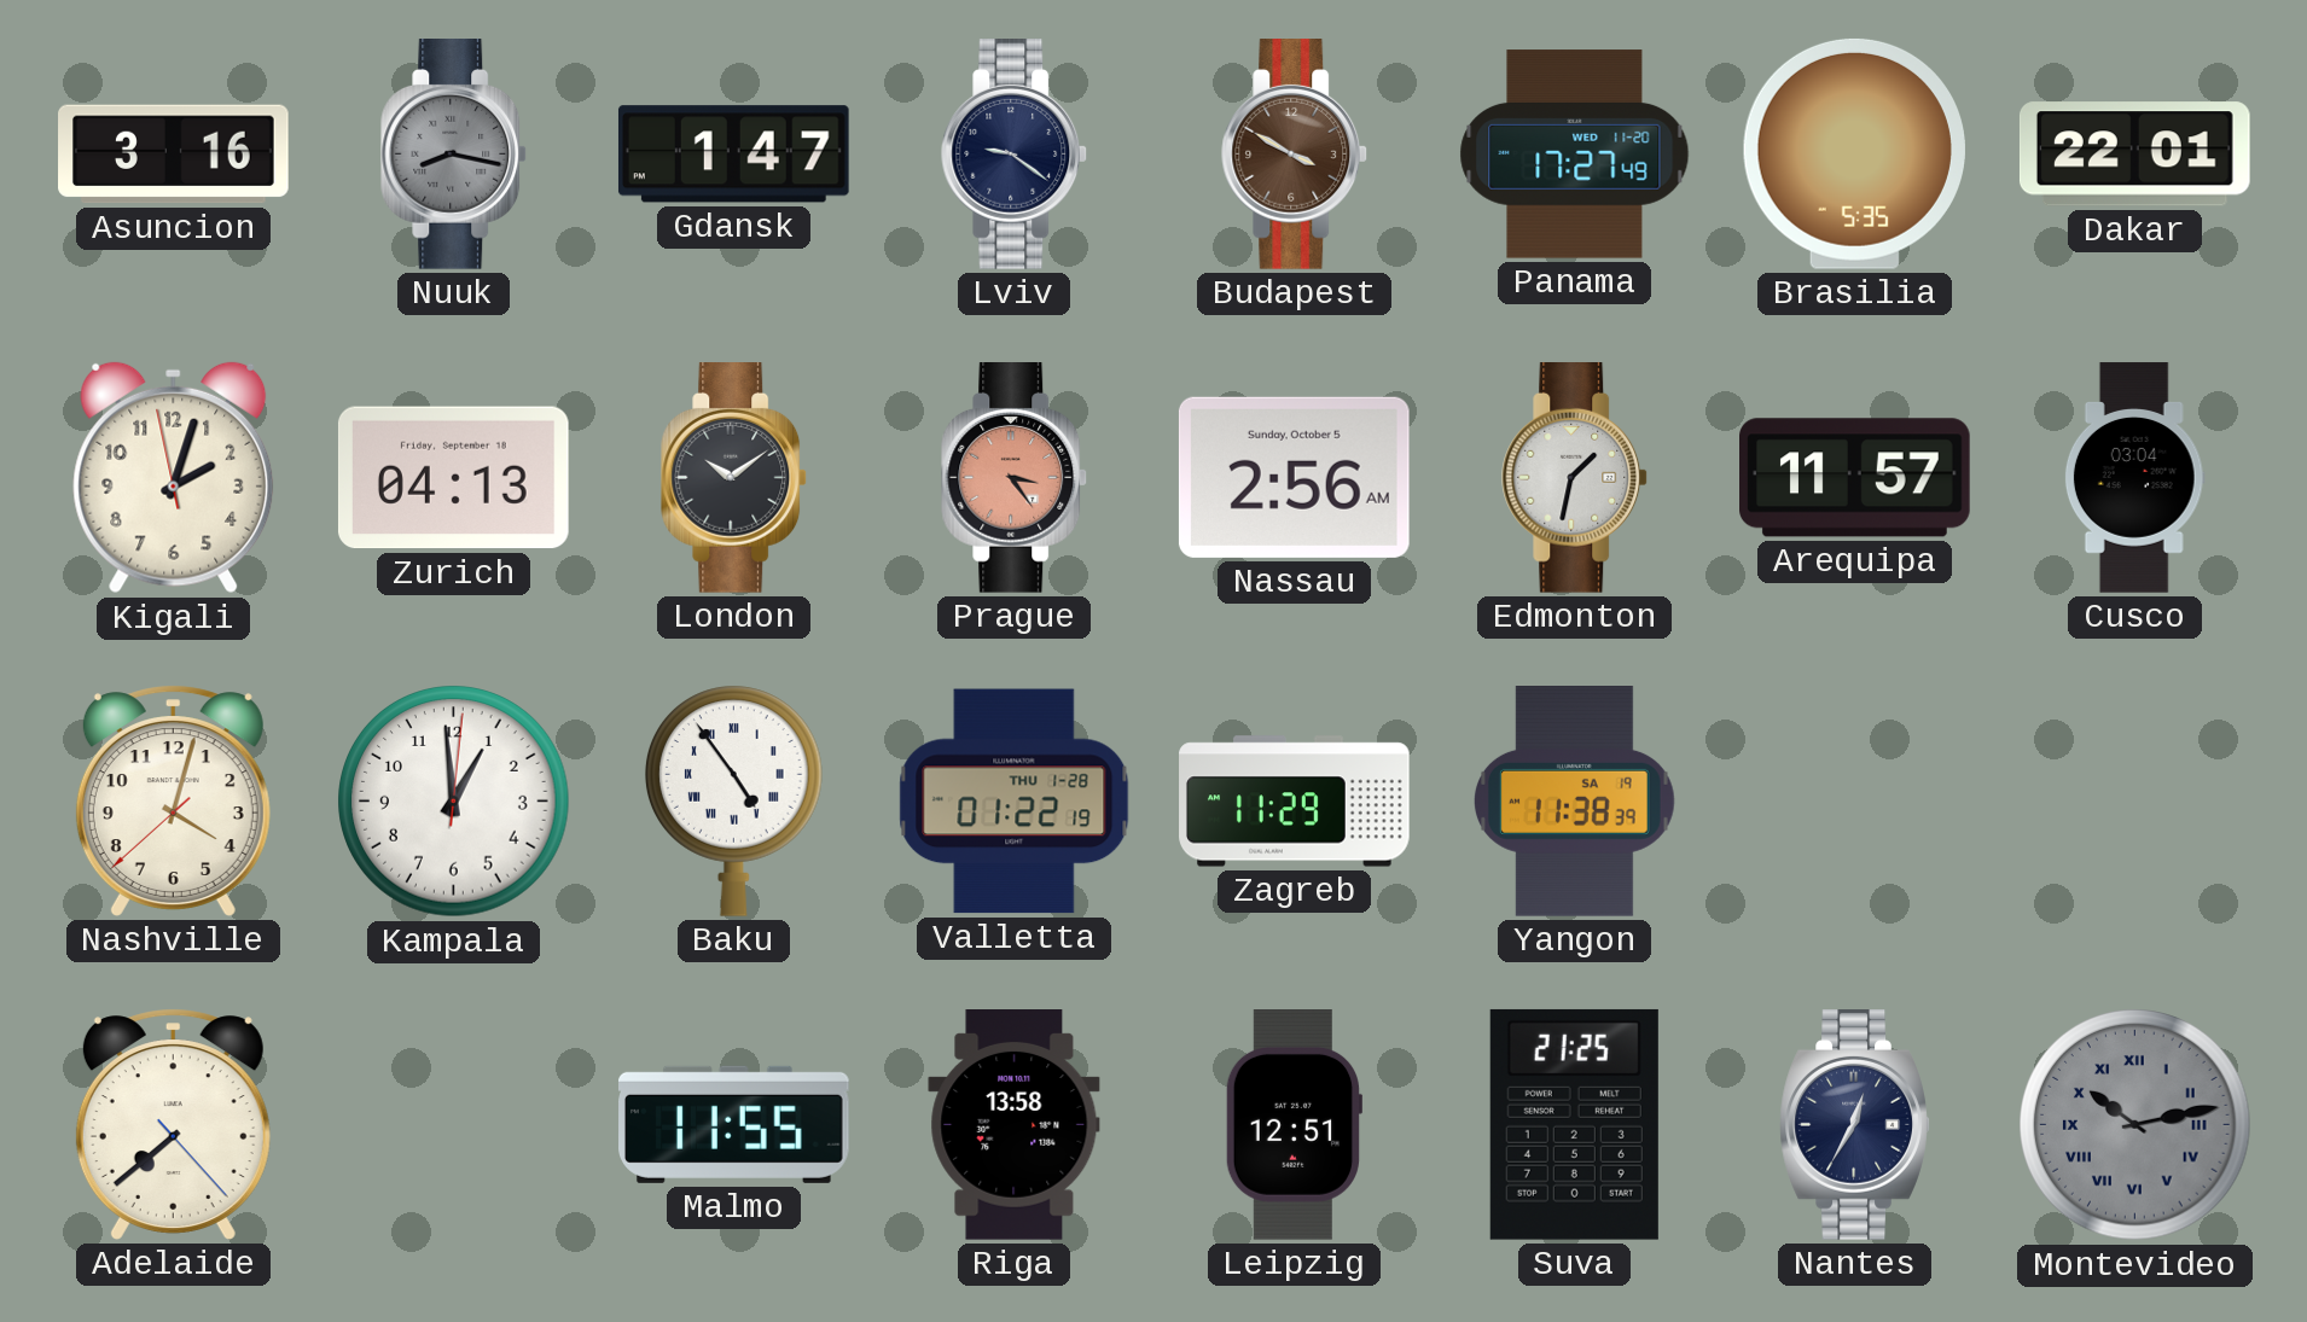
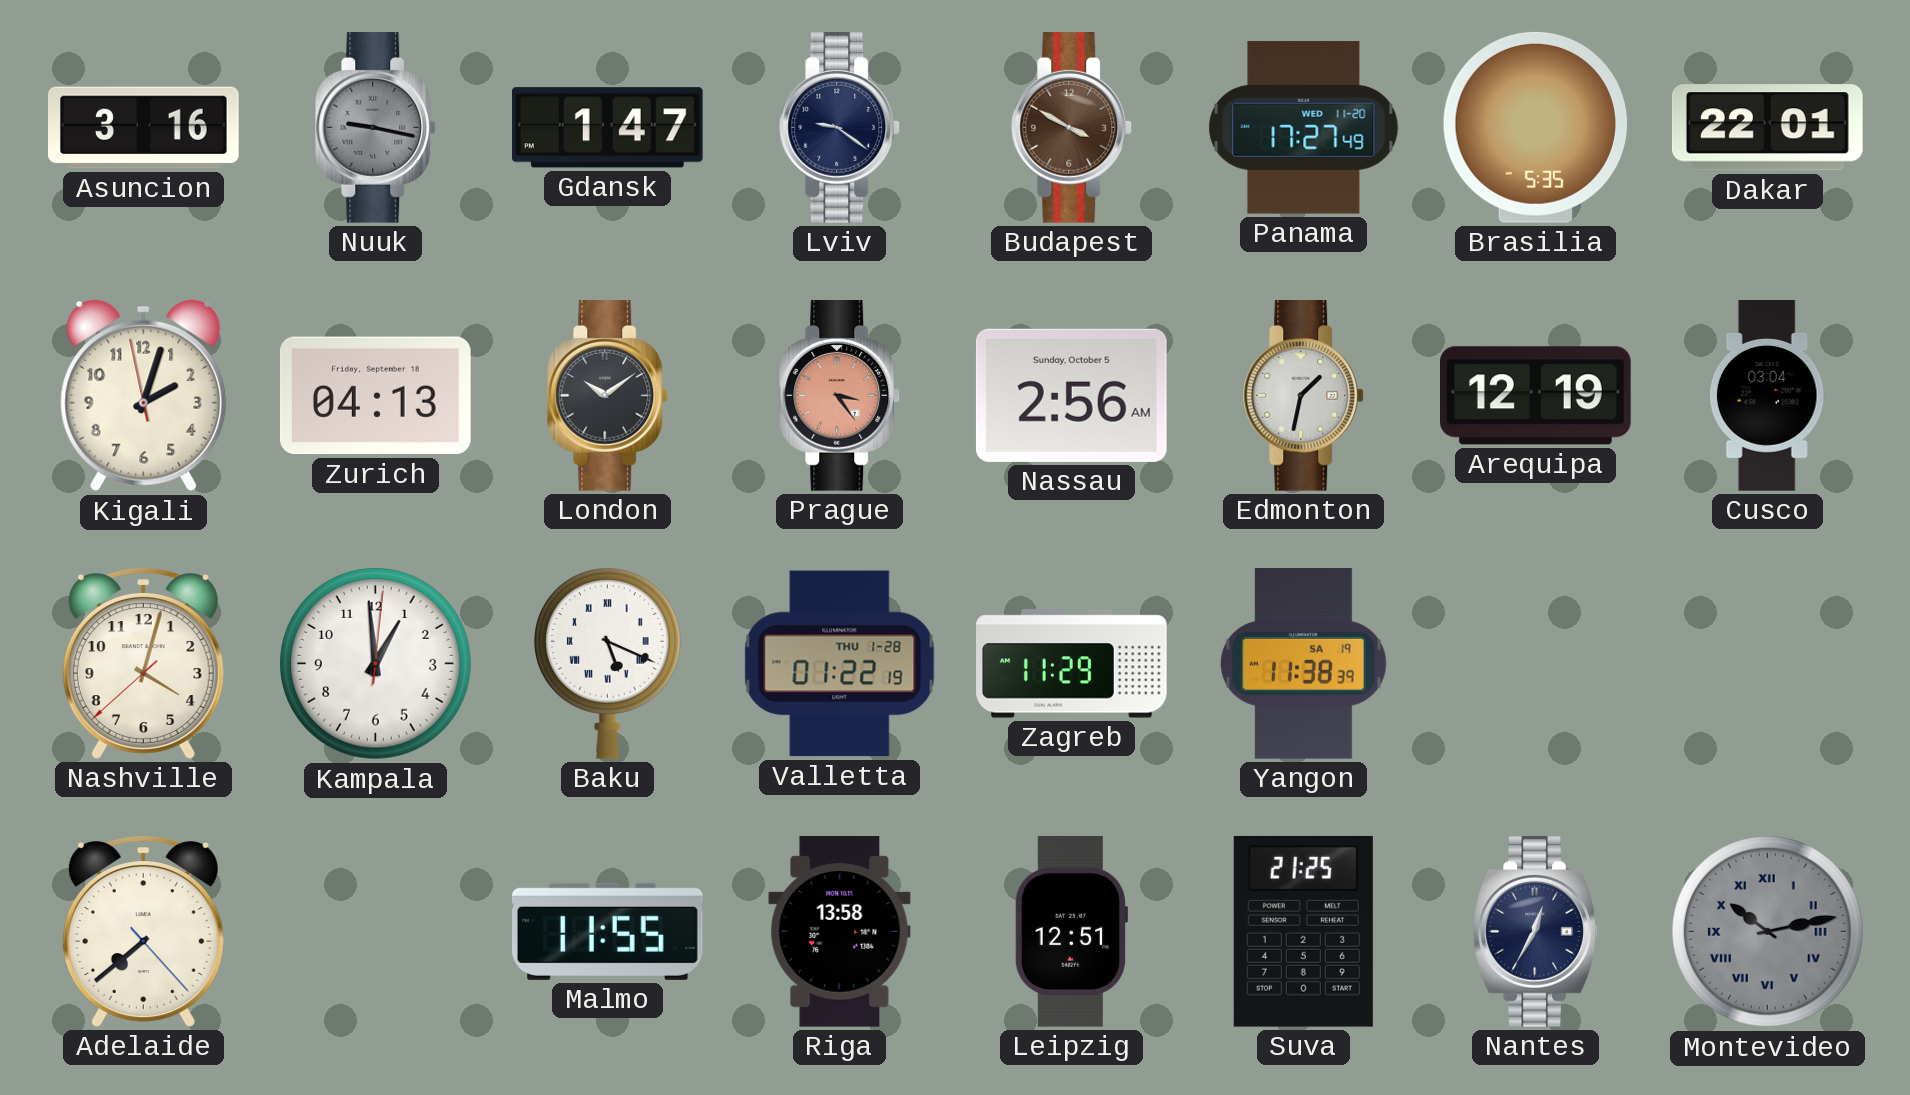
Nuuk: 8:17 -> 9:17 (376, 128)
Arequipa: 11:57 -> 12:19 (1536, 396)
Baku: 4:54 -> 5:19 (607, 663)
